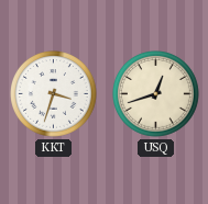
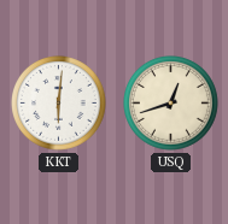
KKT: 3:33 -> 6:01 (59, 104)
